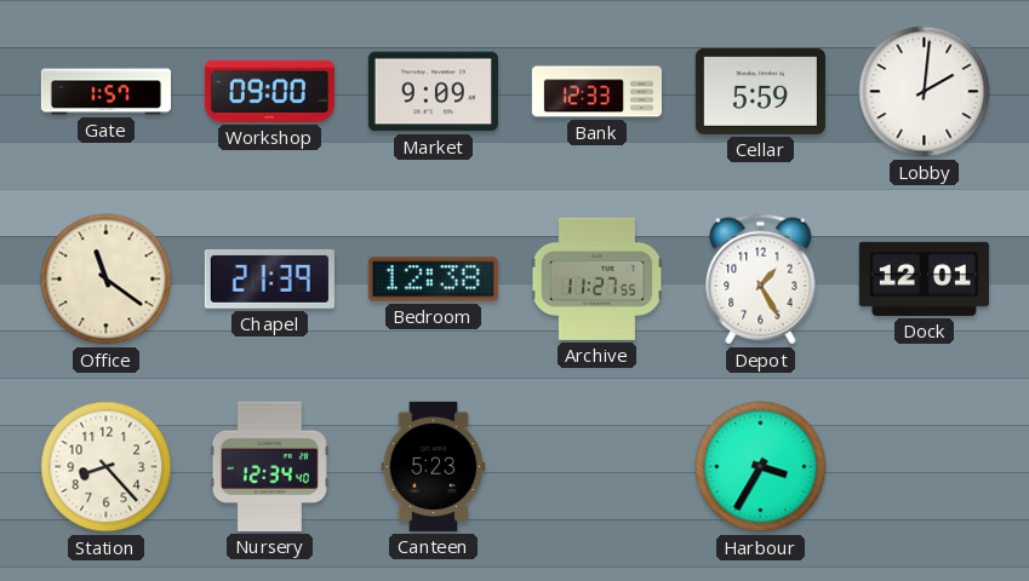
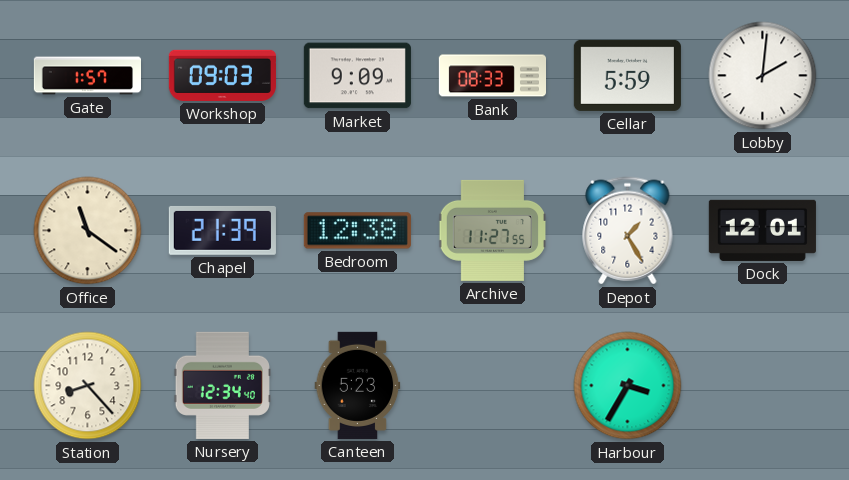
Workshop: 09:00 -> 09:03 (222, 75)
Bank: 12:33 -> 08:33 (492, 76)
